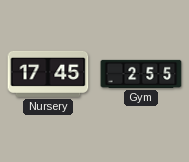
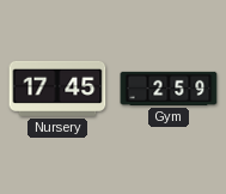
Gym: 2:55 -> 2:59 (169, 89)
